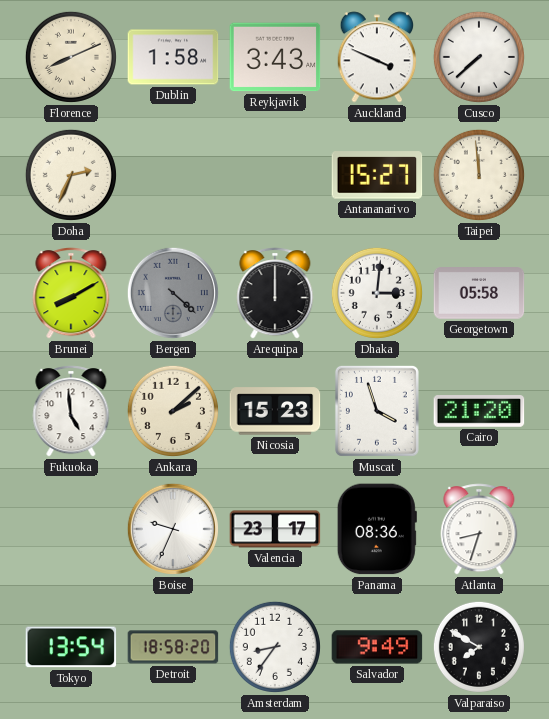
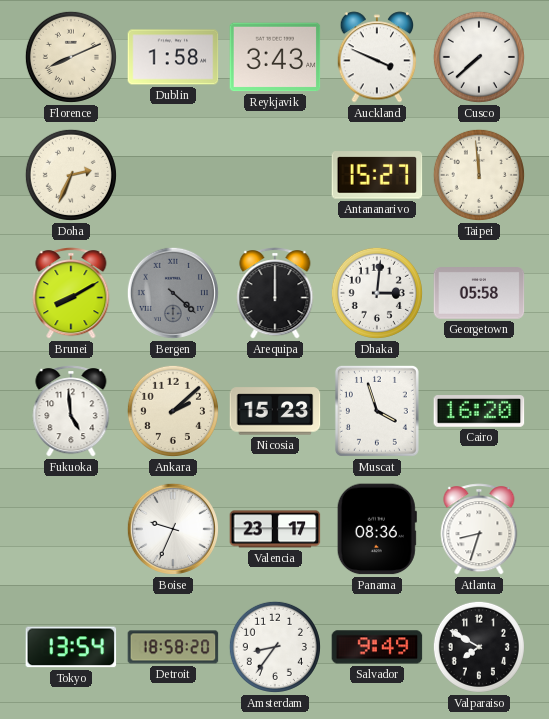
Cairo: 21:20 -> 16:20 (479, 412)
